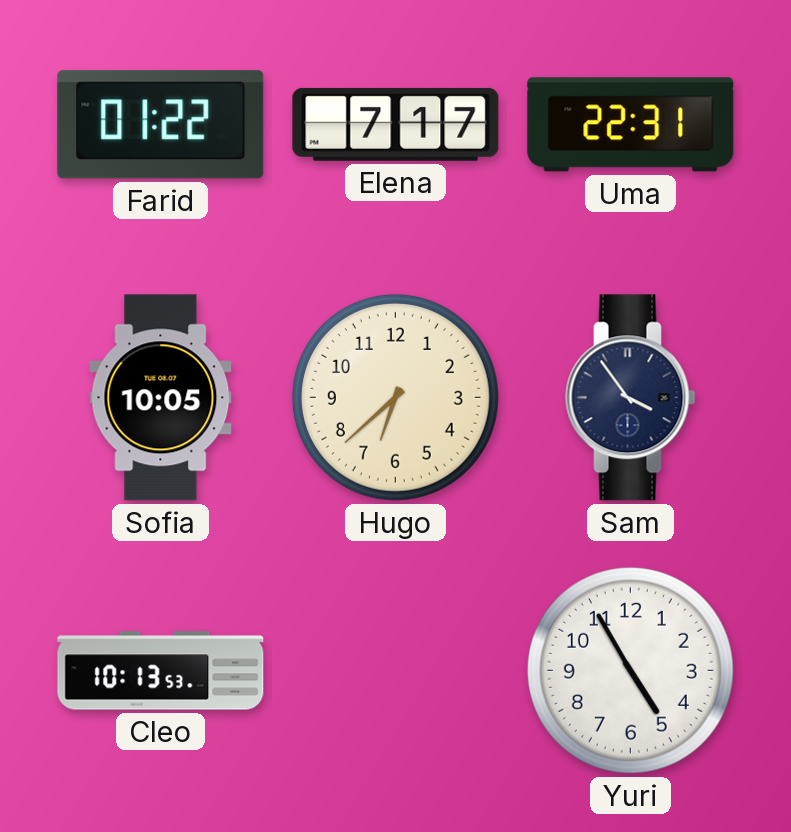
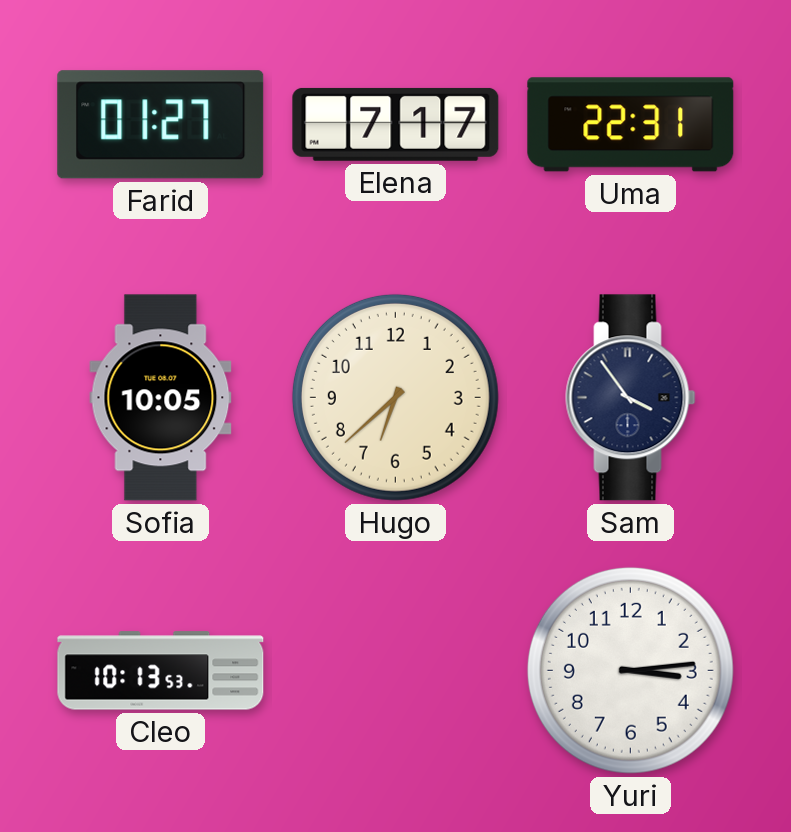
Farid: 01:22 -> 01:27 (161, 125)
Yuri: 4:55 -> 3:14 (630, 670)
